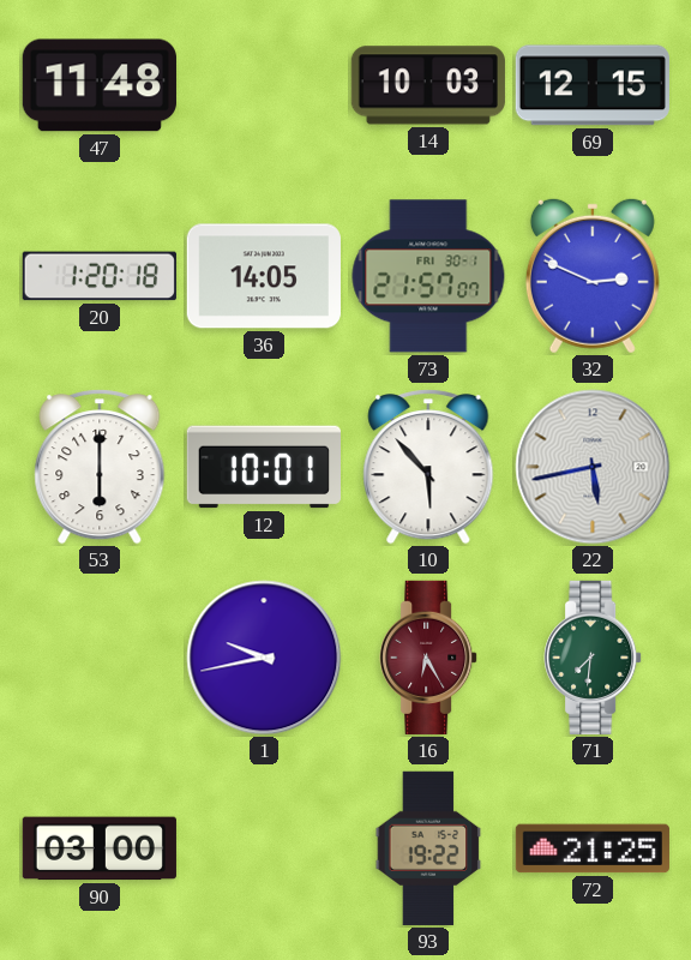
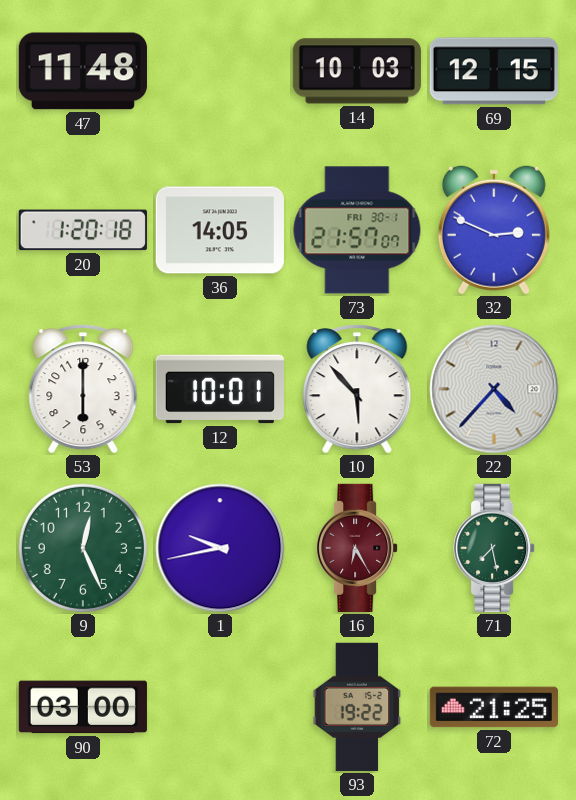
22: 5:43 -> 4:37 (494, 389)
9: none -> 12:26 (83, 548)
71: 7:31 -> 7:28 (494, 548)
